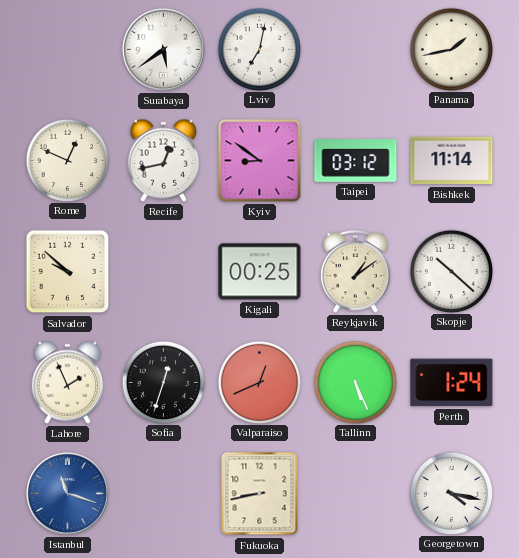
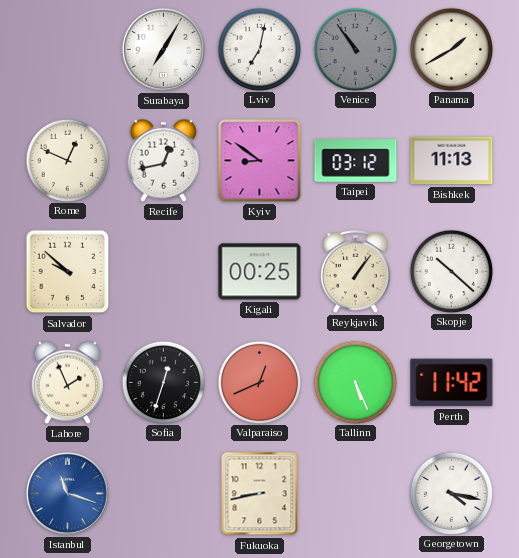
Surabaya: 5:39 -> 7:05 (163, 49)
Venice: none -> 10:54 (355, 49)
Panama: 1:43 -> 1:40 (451, 49)
Bishkek: 11:14 -> 11:13 (452, 161)
Reykjavik: 1:09 -> 1:06 (356, 272)
Perth: 1:24 -> 11:42 (452, 383)
